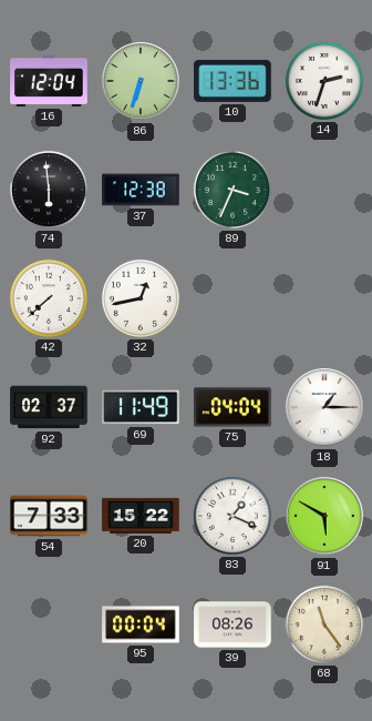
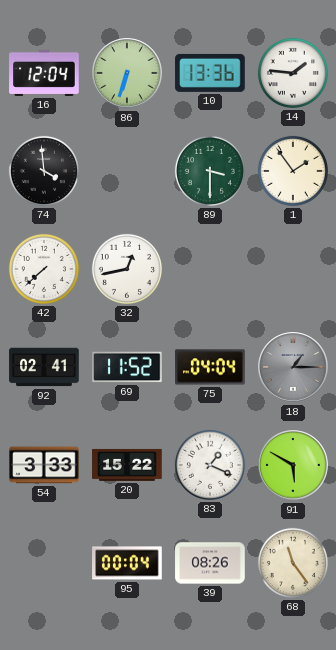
14: 2:33 -> 1:46 (293, 73)
74: 5:59 -> 3:59 (44, 171)
37: 12:38 -> none (141, 190)
89: 3:34 -> 3:30 (210, 171)
1: none -> 1:54 (293, 171)
92: 02:37 -> 02:41 (44, 367)
69: 11:49 -> 11:52 (127, 367)
18 dial: white -> grey (293, 367)
54: 7:33 -> 3:33 (44, 465)
